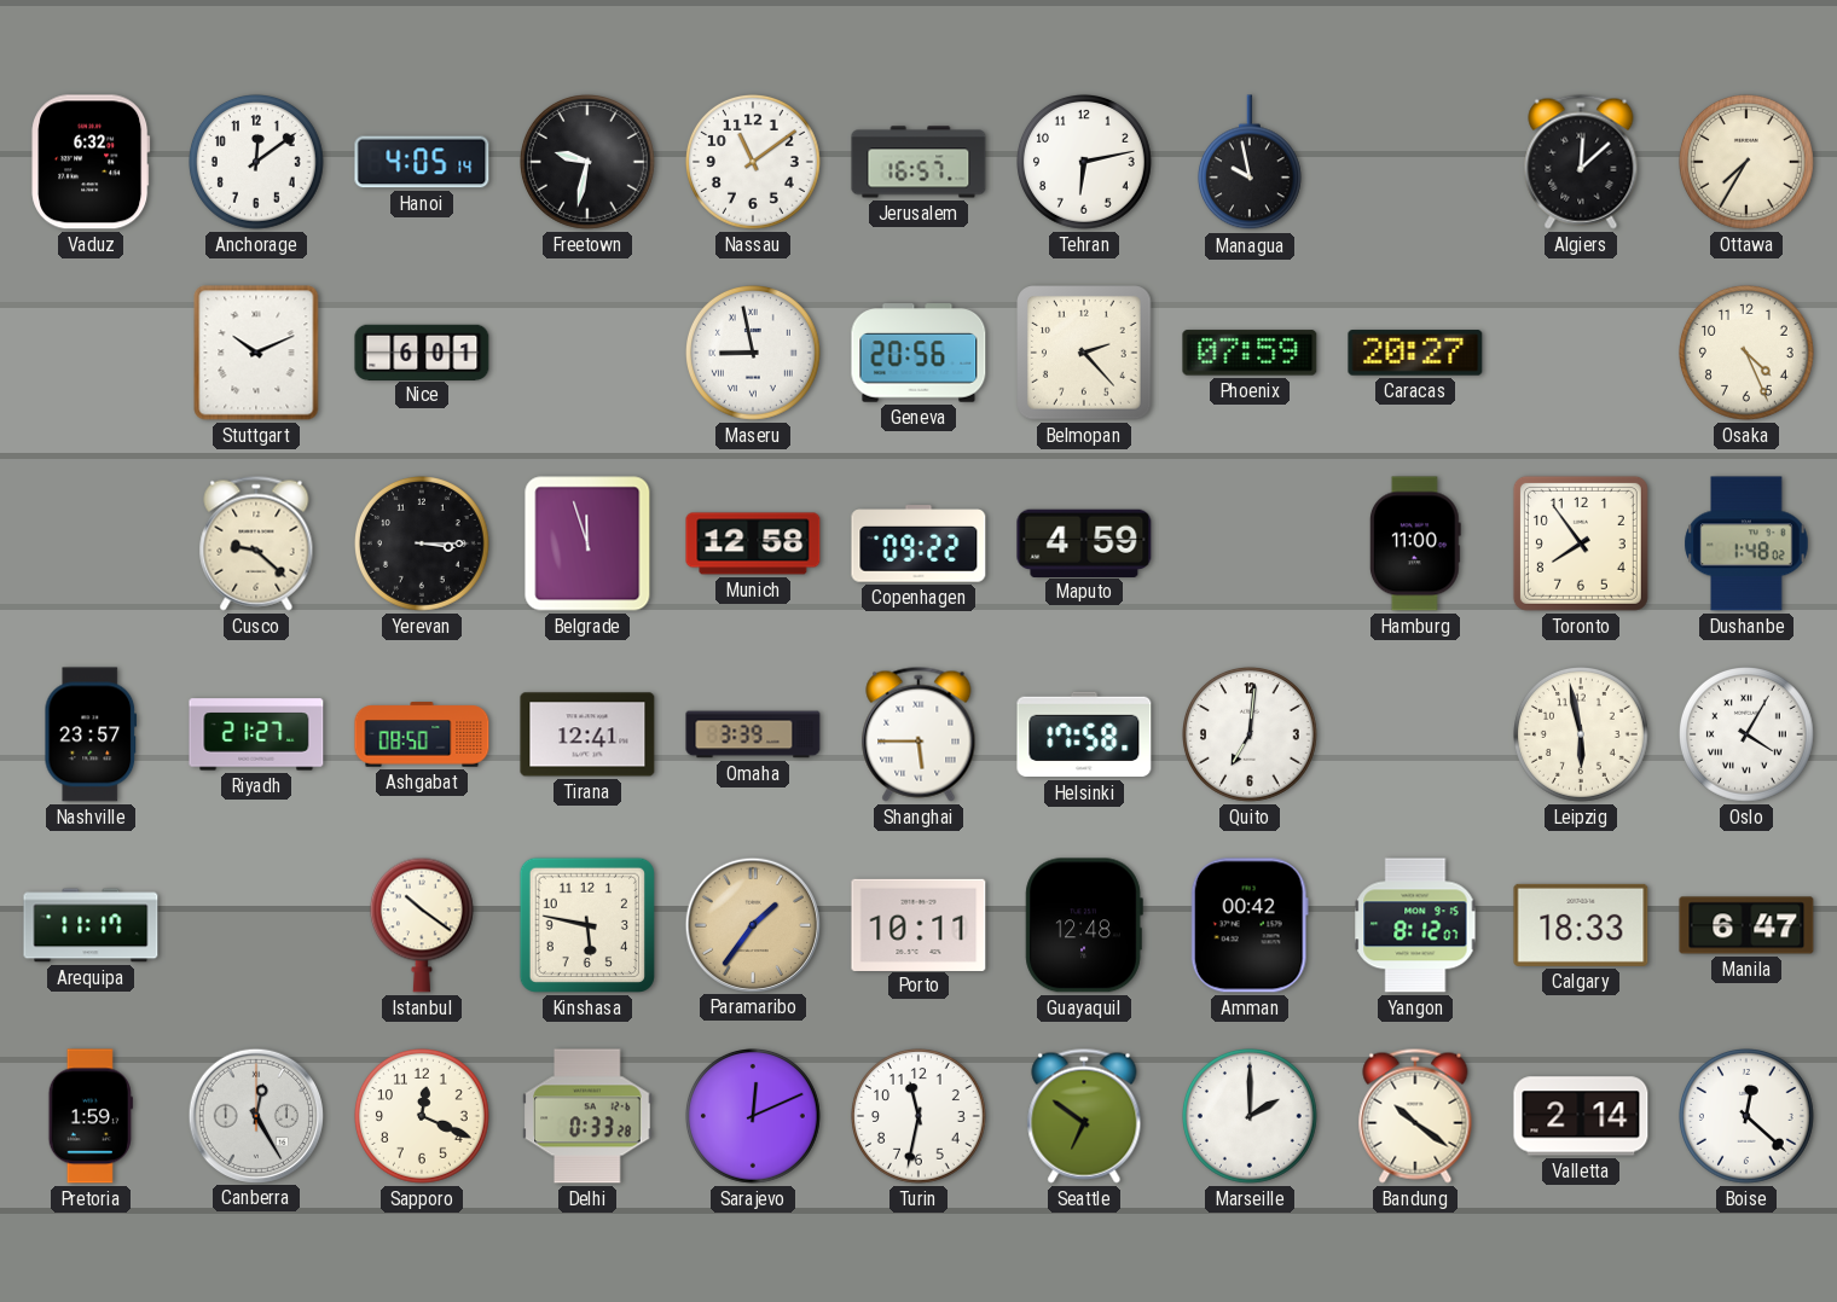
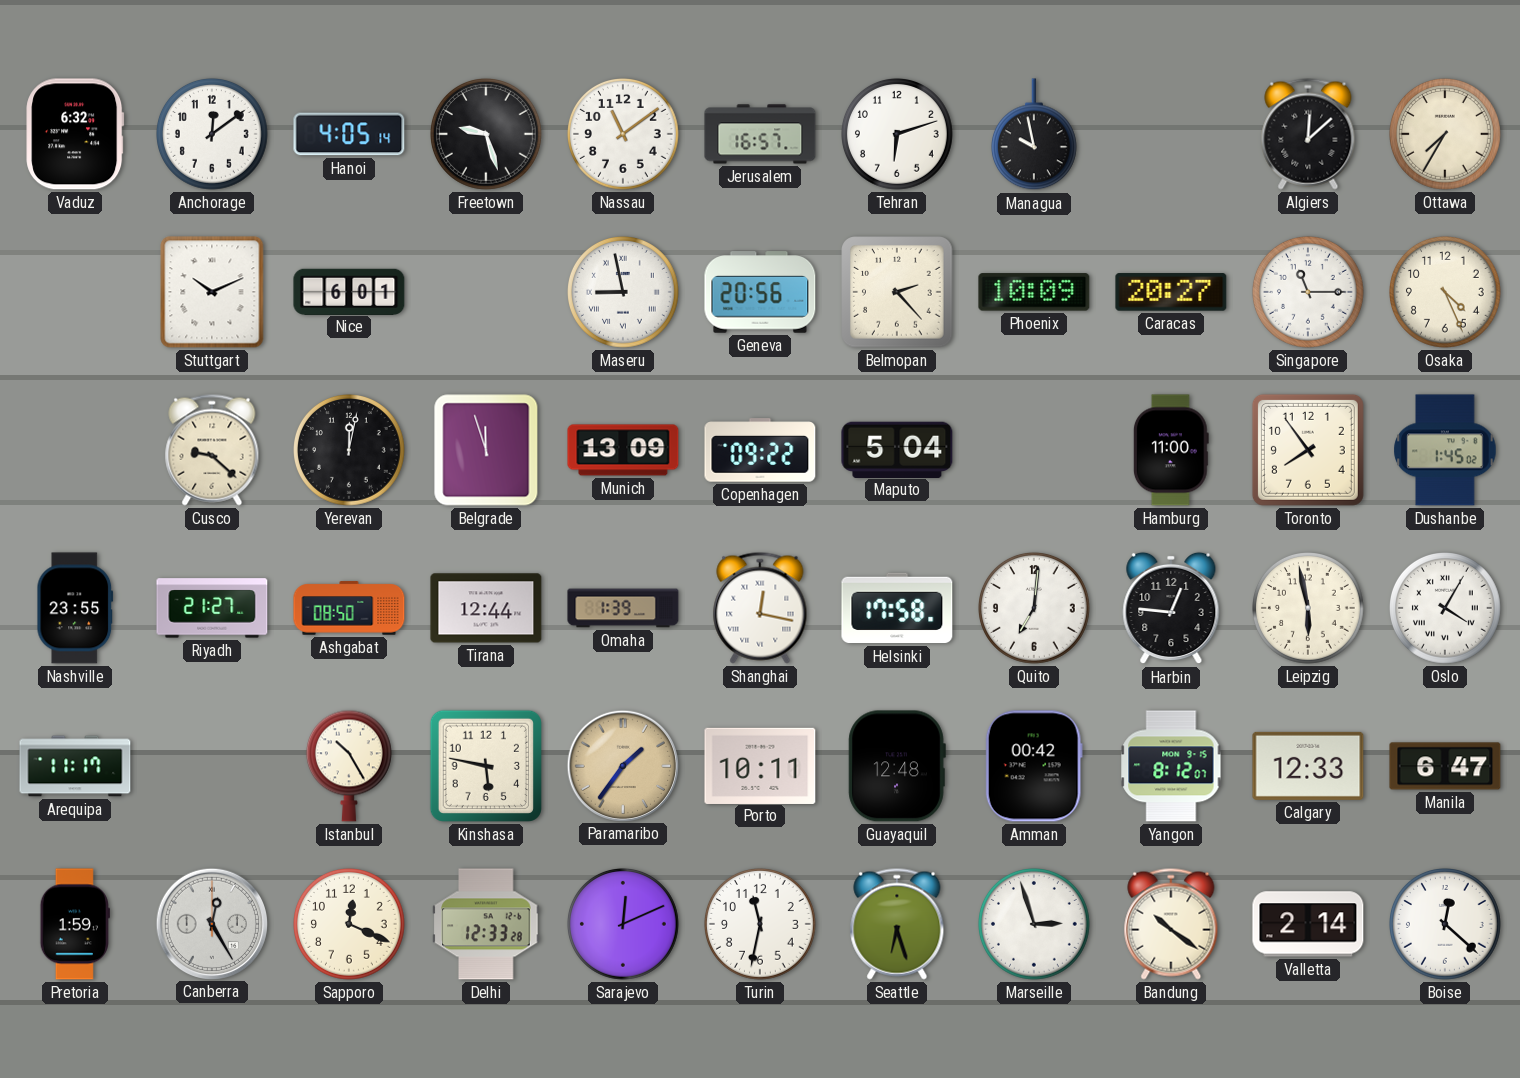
Freetown: 9:32 -> 9:27 (487, 135)
Tehran: 6:13 -> 6:12 (898, 135)
Phoenix: 07:59 -> 10:09 (1034, 292)
Singapore: none -> 11:15 (1309, 293)
Yerevan: 3:15 -> 12:02 (350, 451)
Munich: 12:58 -> 13:09 (623, 450)
Maputo: 4:59 -> 5:04 (897, 449)
Dushanbe: 1:48 -> 1:45 (1445, 450)
Nashville: 23:57 -> 23:55 (75, 608)
Tirana: 12:41 -> 12:44 (486, 608)
Omaha: 3:39 -> 1:39 (623, 608)
Shanghai: 5:45 -> 12:17 (760, 608)
Harbin: none -> 12:46 (1171, 608)
Istanbul: 10:21 -> 10:25 (349, 766)
Calgary: 18:33 -> 12:33 (1308, 766)
Delhi: 0:33 -> 12:33 (486, 924)
Seattle: 6:51 -> 6:27 (897, 924)
Marseille: 2:00 -> 2:57 (1035, 925)
